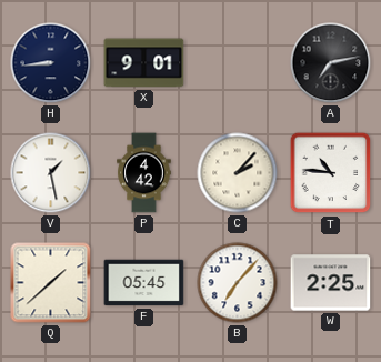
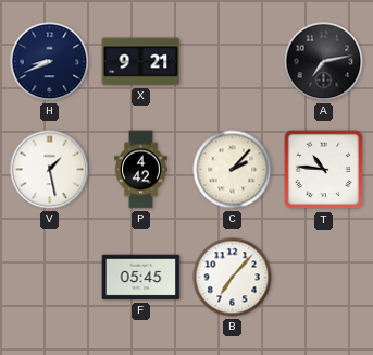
H: 8:44 -> 8:41 (50, 62)
X: 9:01 -> 9:21 (141, 62)
Q: 1:38 -> none (51, 283)
W: 2:25 -> none (331, 283)
